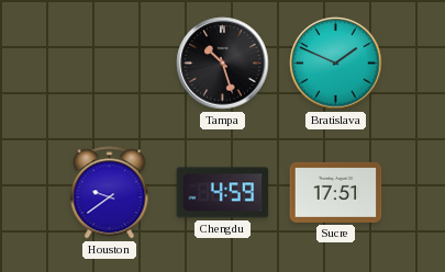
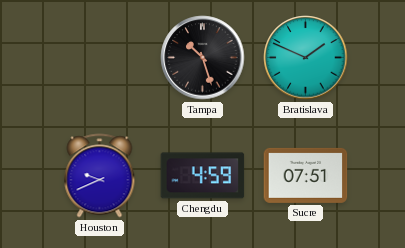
Houston: 9:39 -> 9:41 (100, 176)
Sucre: 17:51 -> 07:51 (306, 175)
